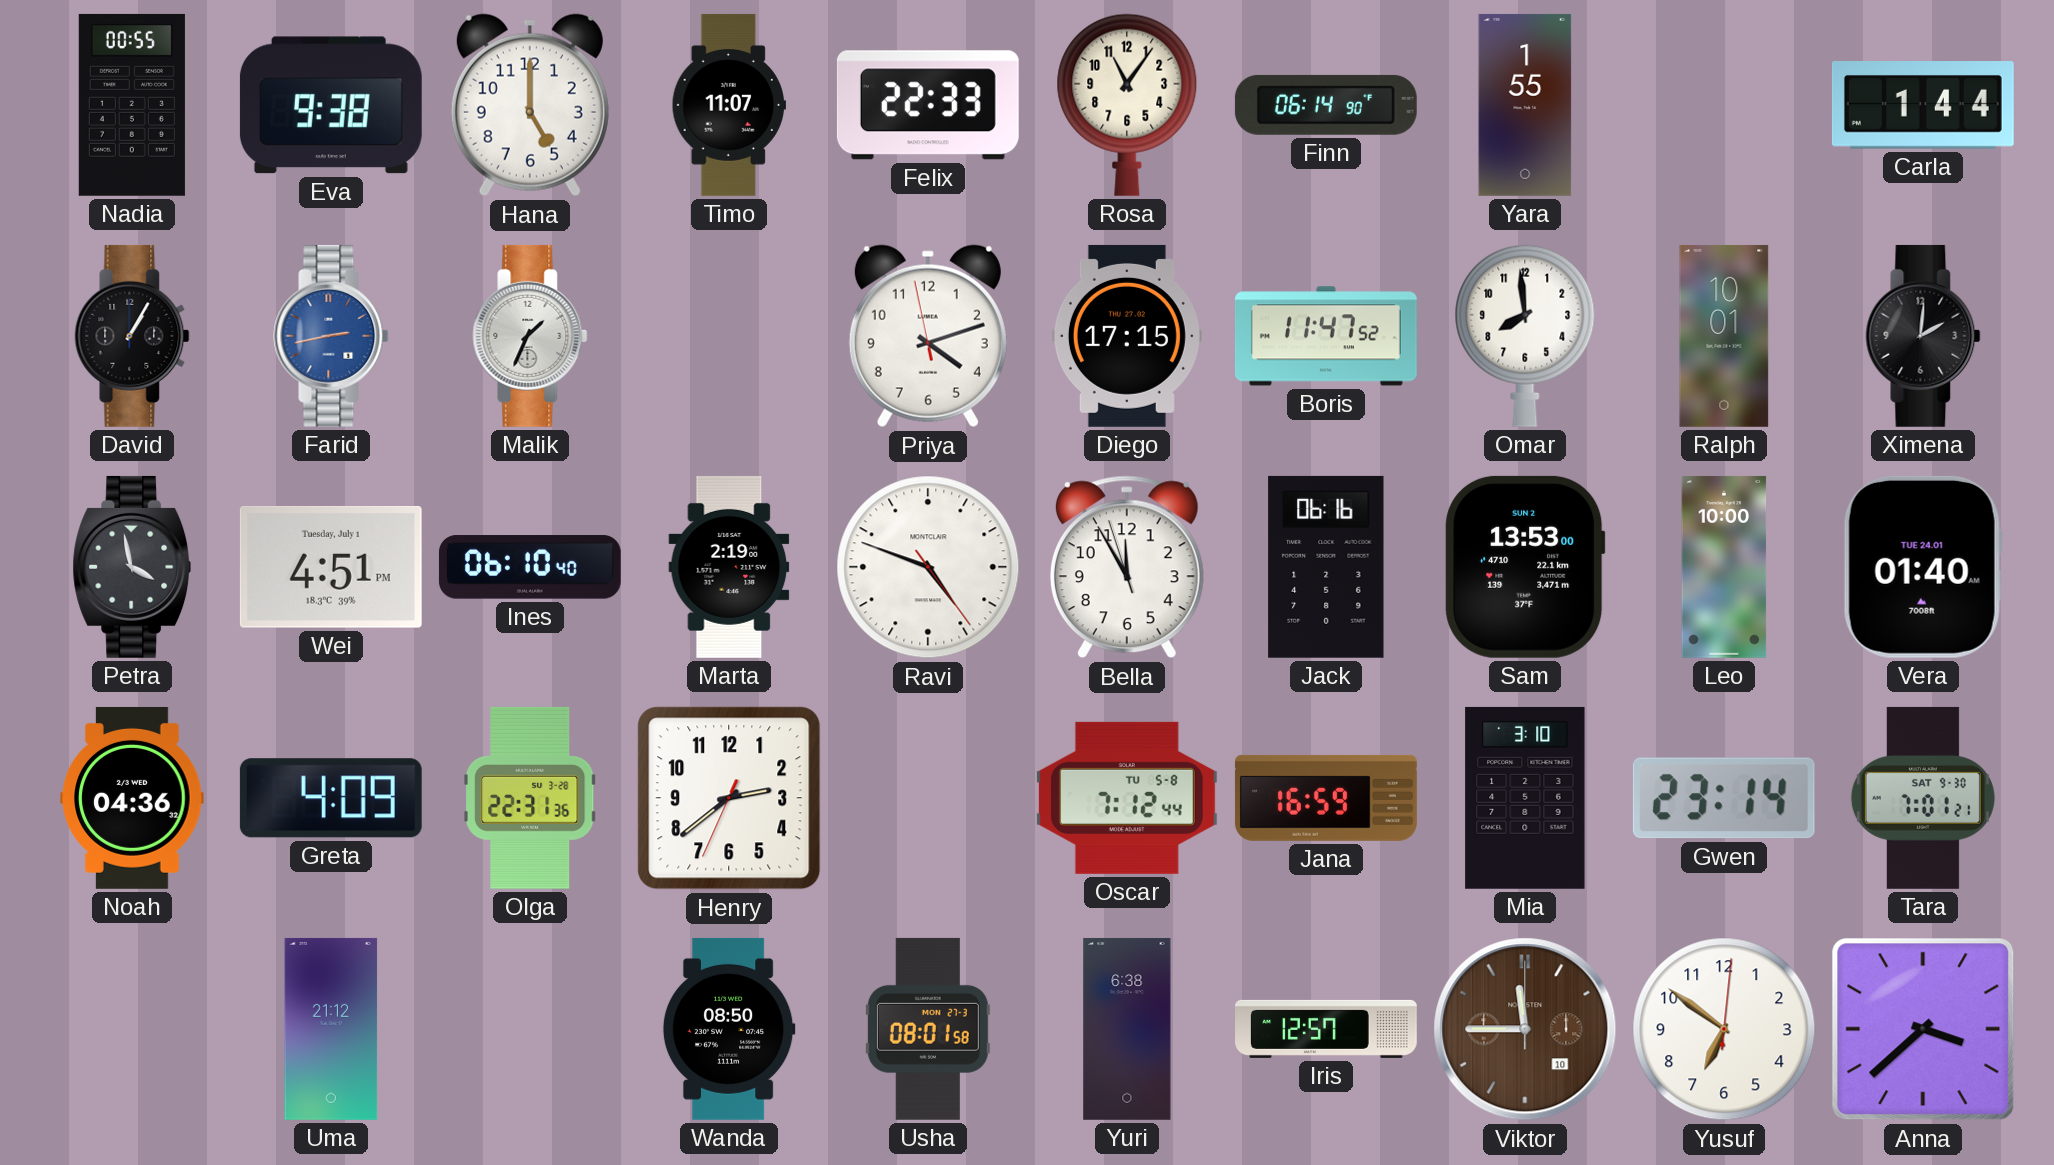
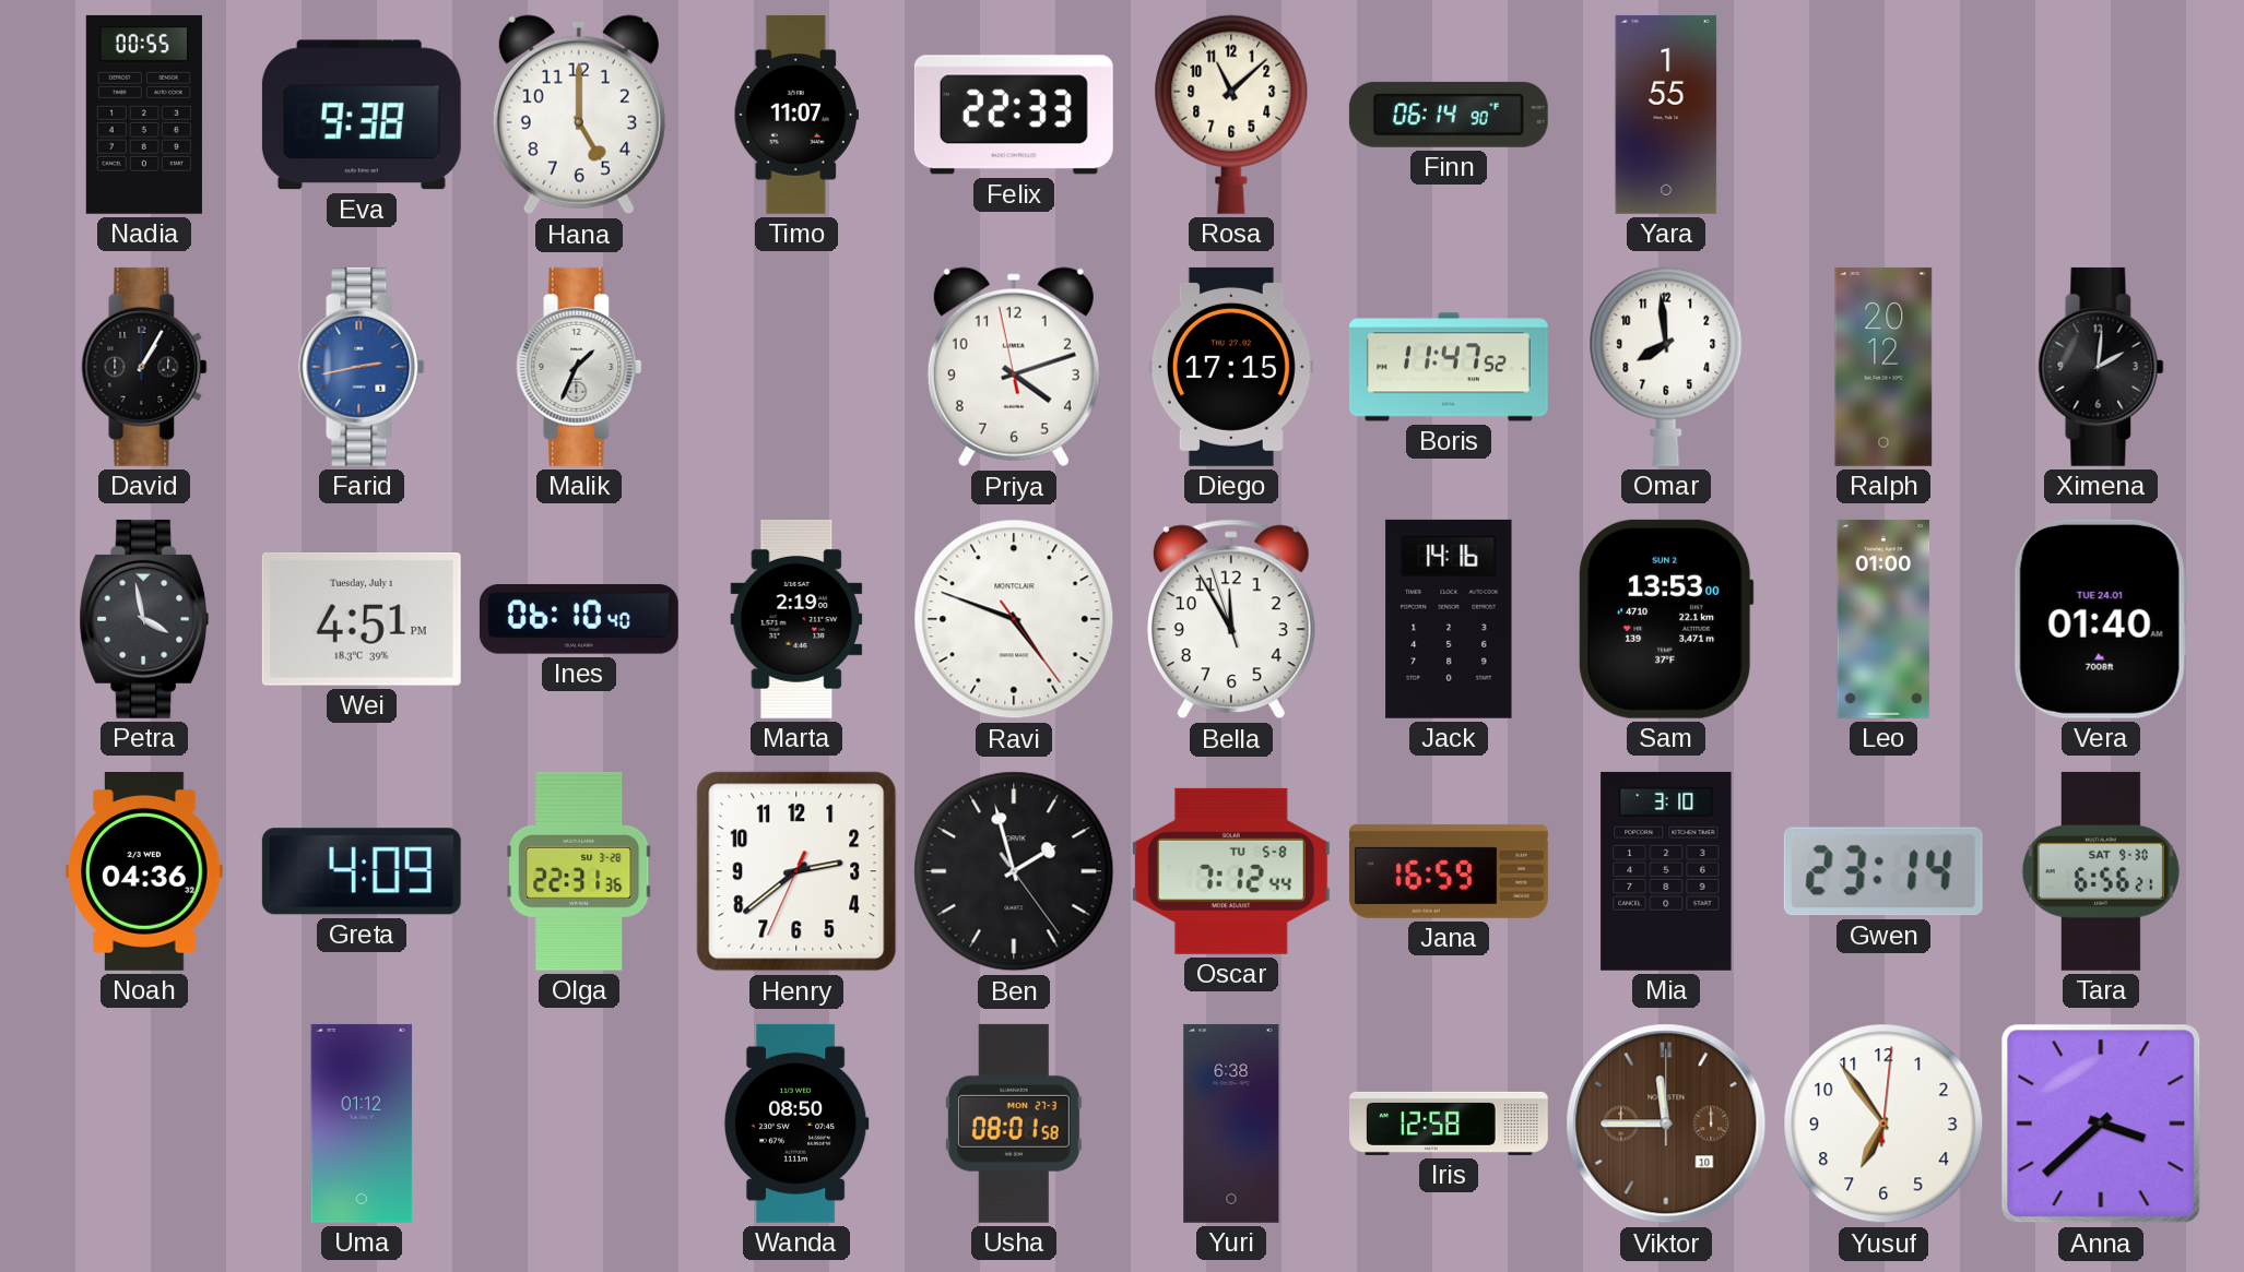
Rosa: 11:06 -> 11:08 (1231, 115)
Carla: 1:44 -> none (1923, 105)
Ralph: 10:01 -> 20:12 (1883, 367)
Jack: 06:16 -> 14:16 (1449, 619)
Leo: 10:00 -> 01:00 (1883, 619)
Ben: none -> 1:57 (1014, 871)
Tara: 7:01 -> 6:56 (2101, 871)
Uma: 21:12 -> 01:12 (362, 1124)
Iris: 12:57 -> 12:58 (1450, 1124)
Yusuf: 6:51 -> 6:54 (1883, 1124)
